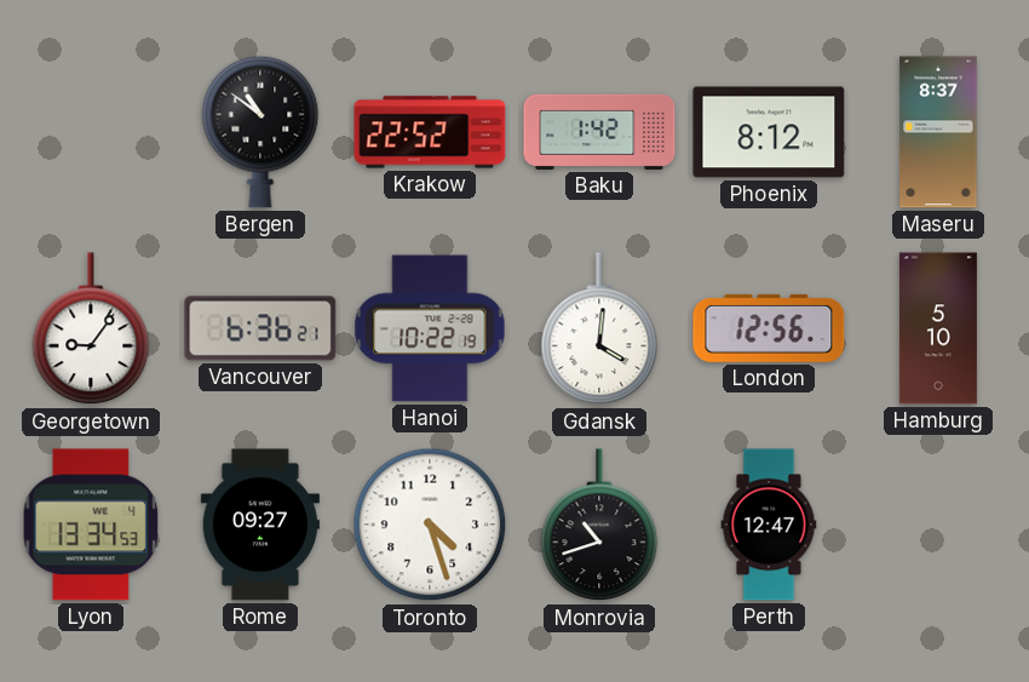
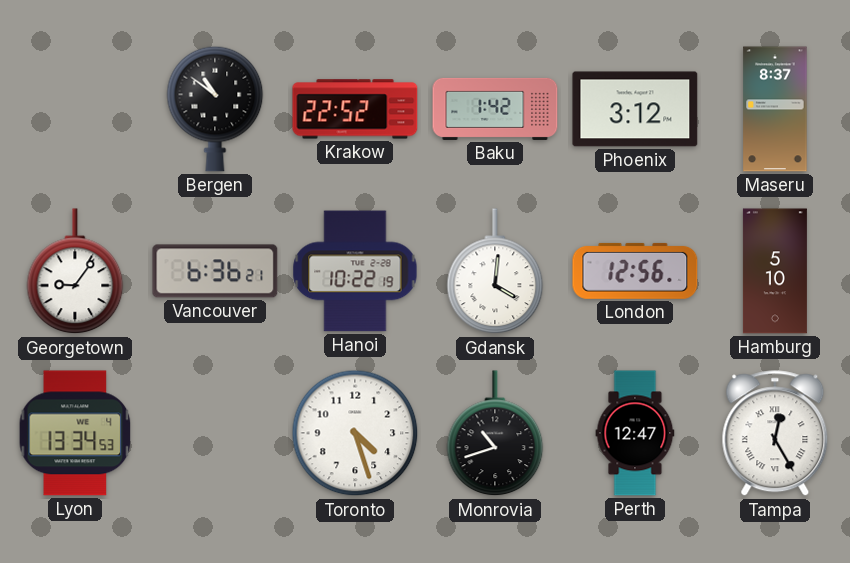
Phoenix: 8:12 -> 3:12 (635, 109)
Rome: 09:27 -> none (260, 525)
Tampa: none -> 12:25 (775, 434)
